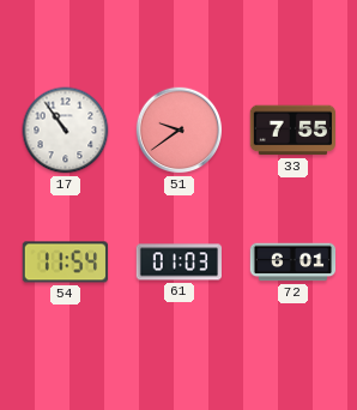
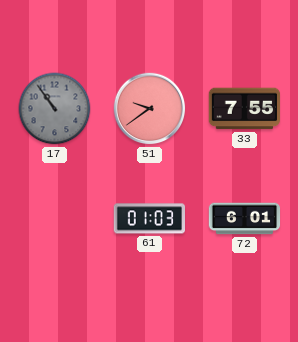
17 dial: white -> grey (55, 109)
54: 11:54 -> none (66, 263)
